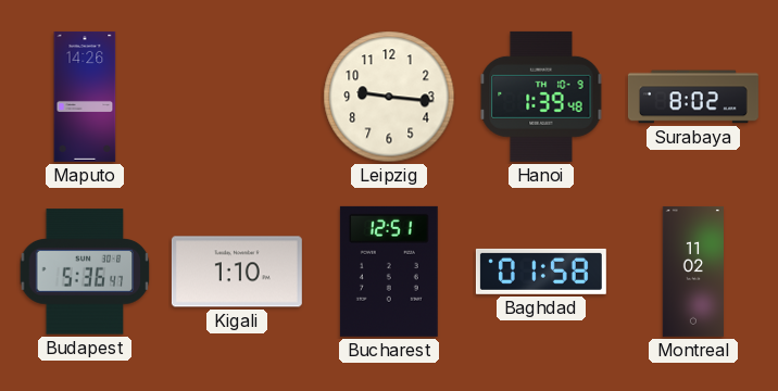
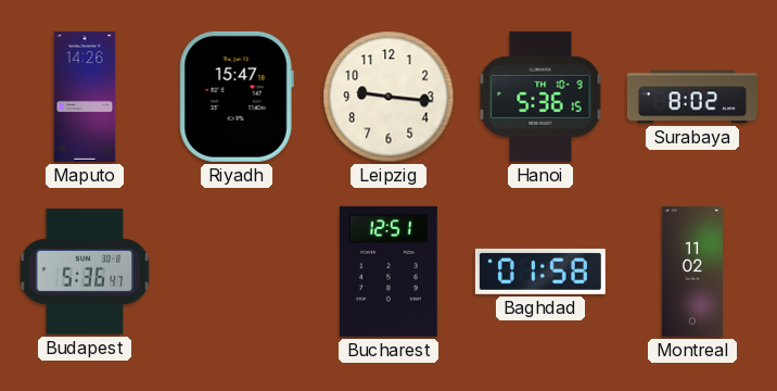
Riyadh: none -> 15:47 (237, 97)
Hanoi: 1:39 -> 5:36 (540, 97)
Kigali: 1:10 -> none (237, 272)
